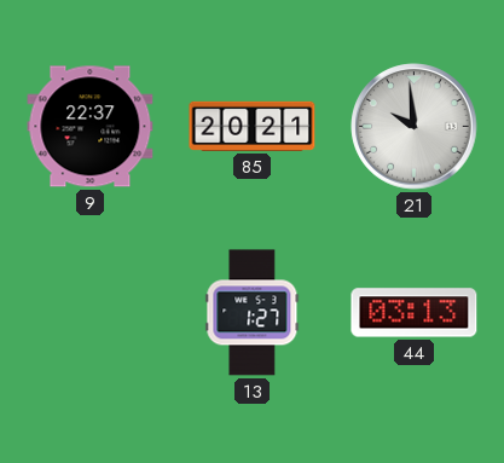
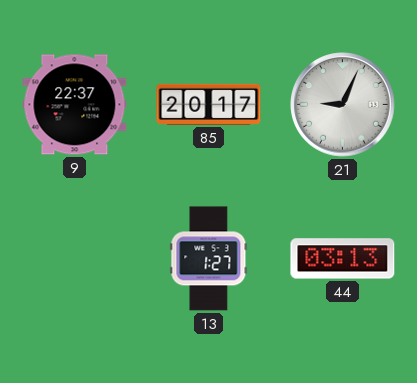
85: 20:21 -> 20:17 (209, 104)
21: 9:59 -> 9:04 (343, 105)
